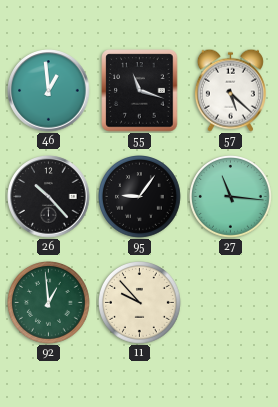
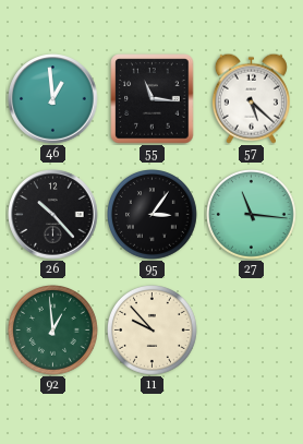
55: 11:18 -> 11:16 (153, 99)
95: 9:06 -> 3:06 (153, 215)
